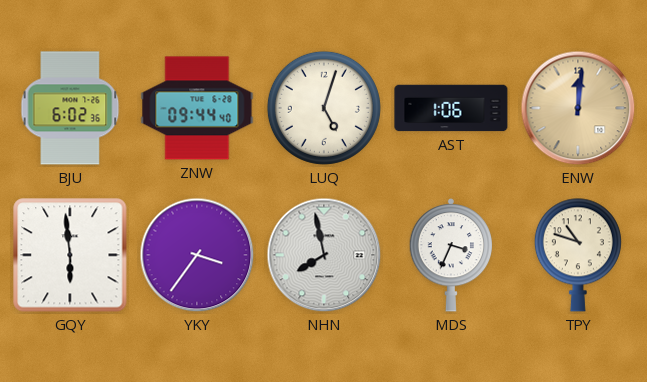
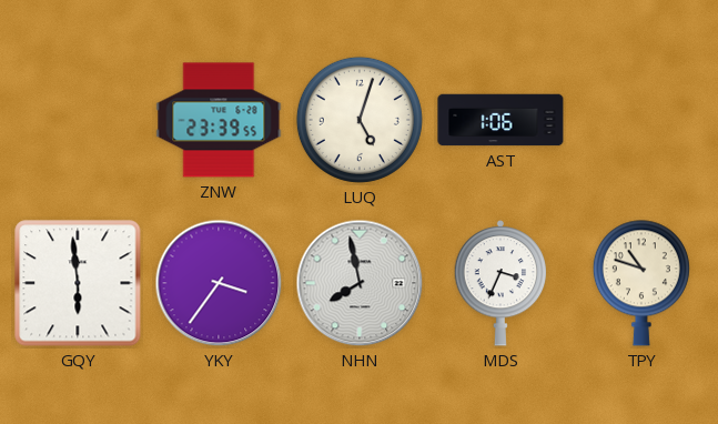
BJU: 6:02 -> none (70, 108)
ZNW: 09:44 -> 23:39 (219, 120)
ENW: 12:01 -> none (578, 108)
